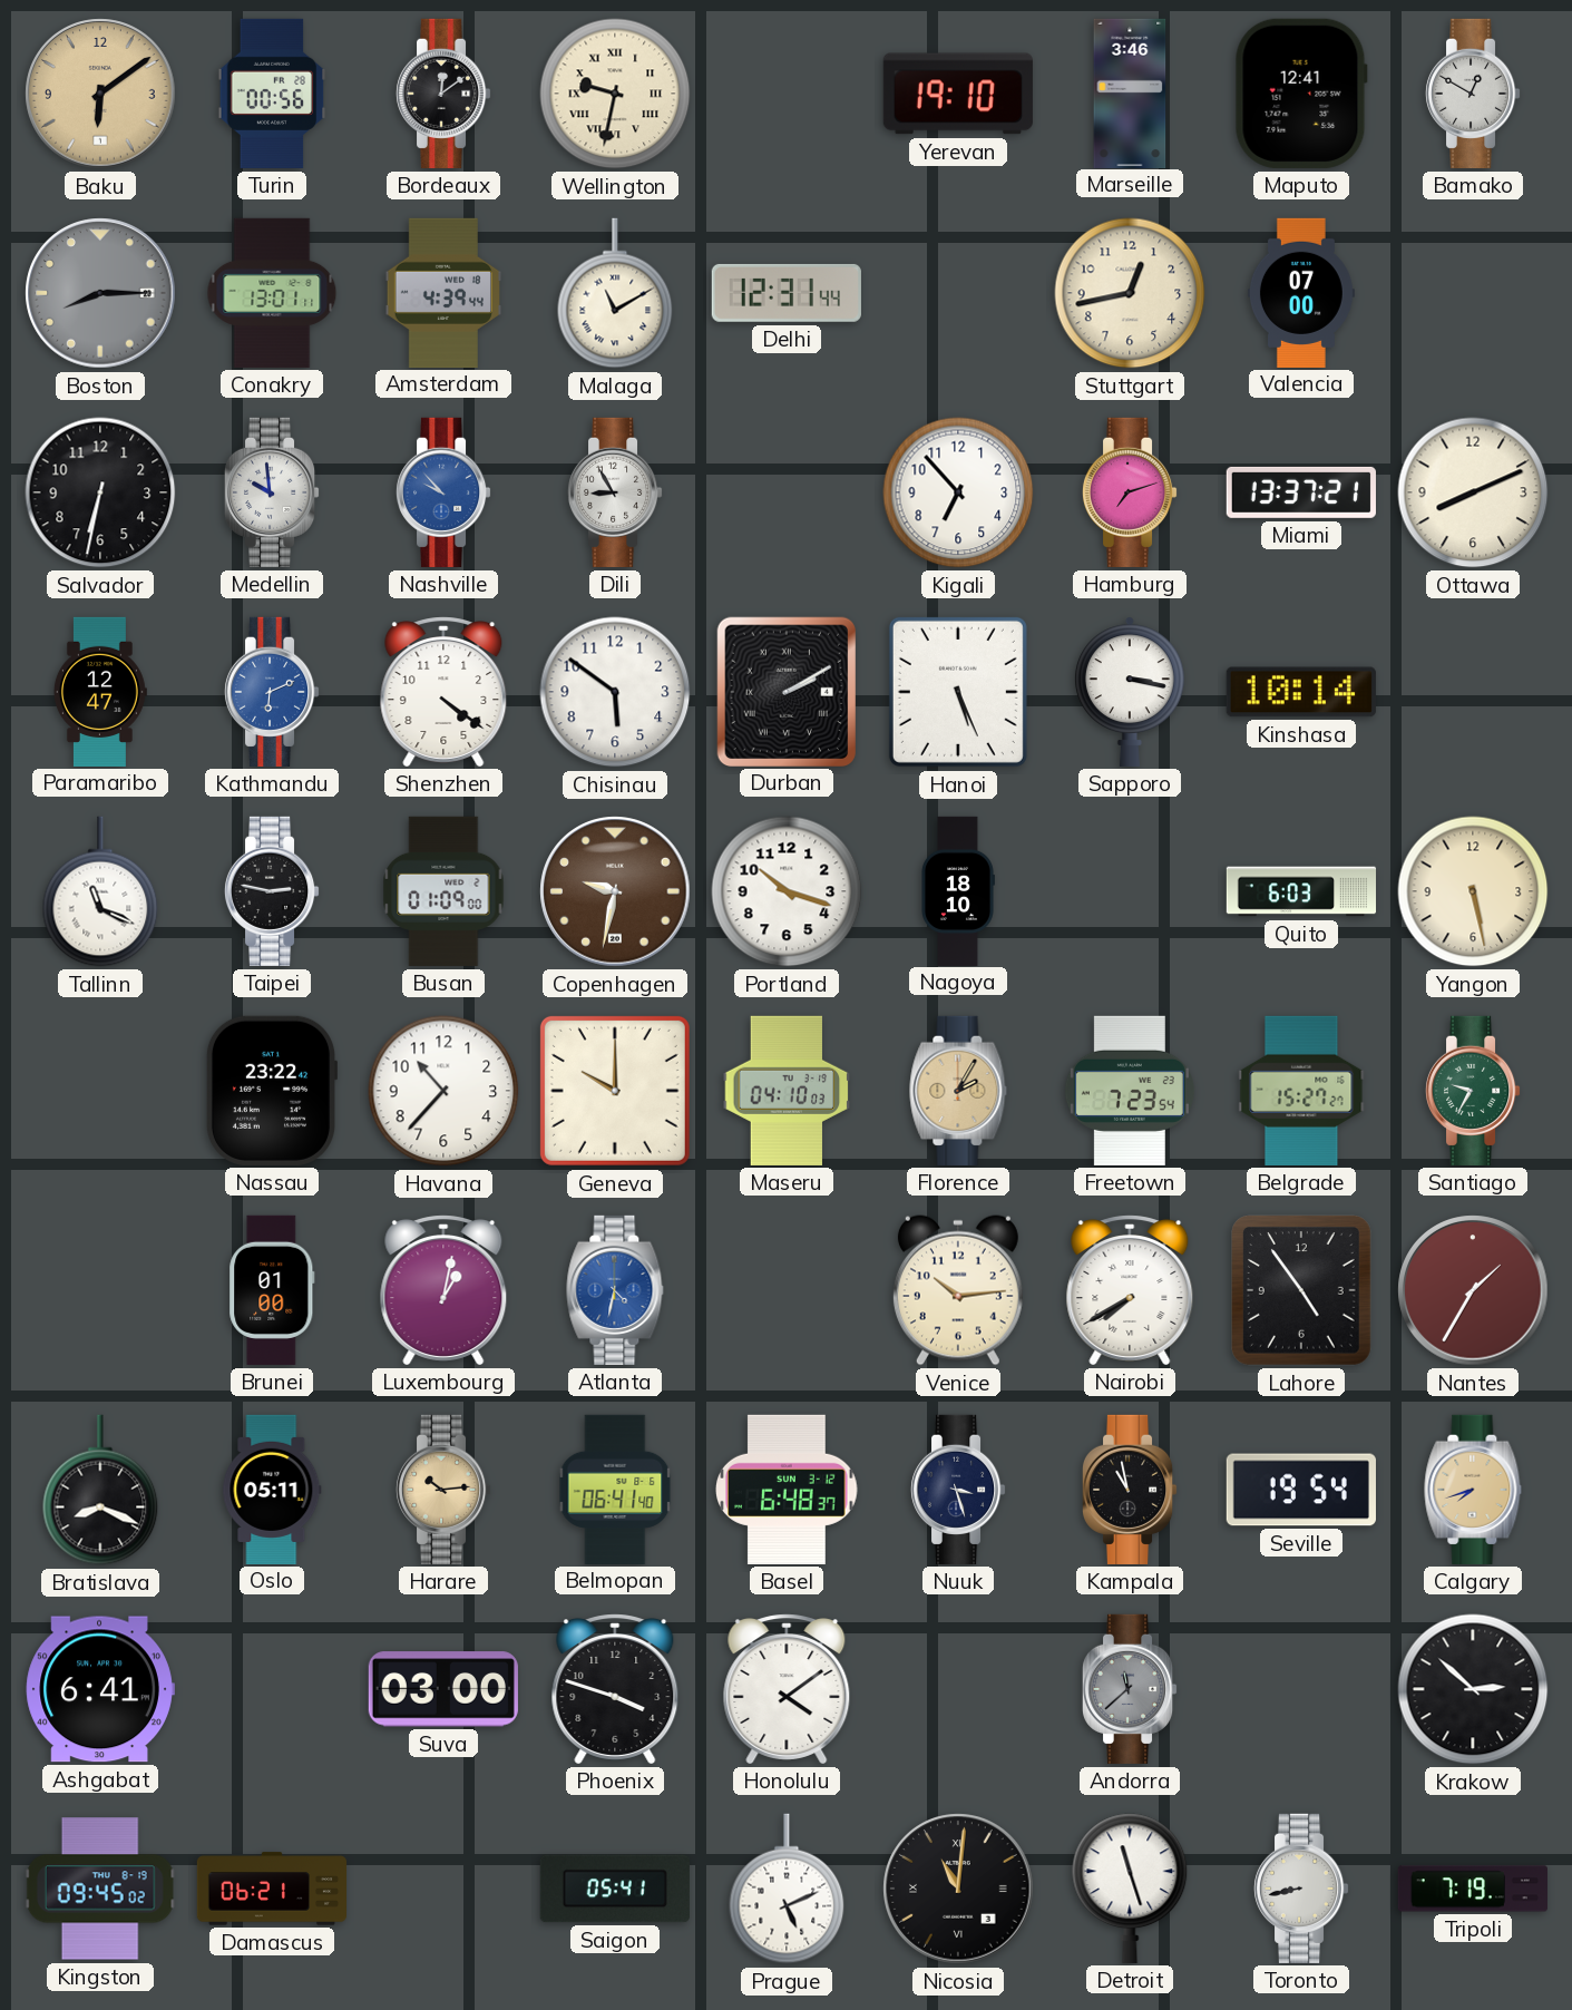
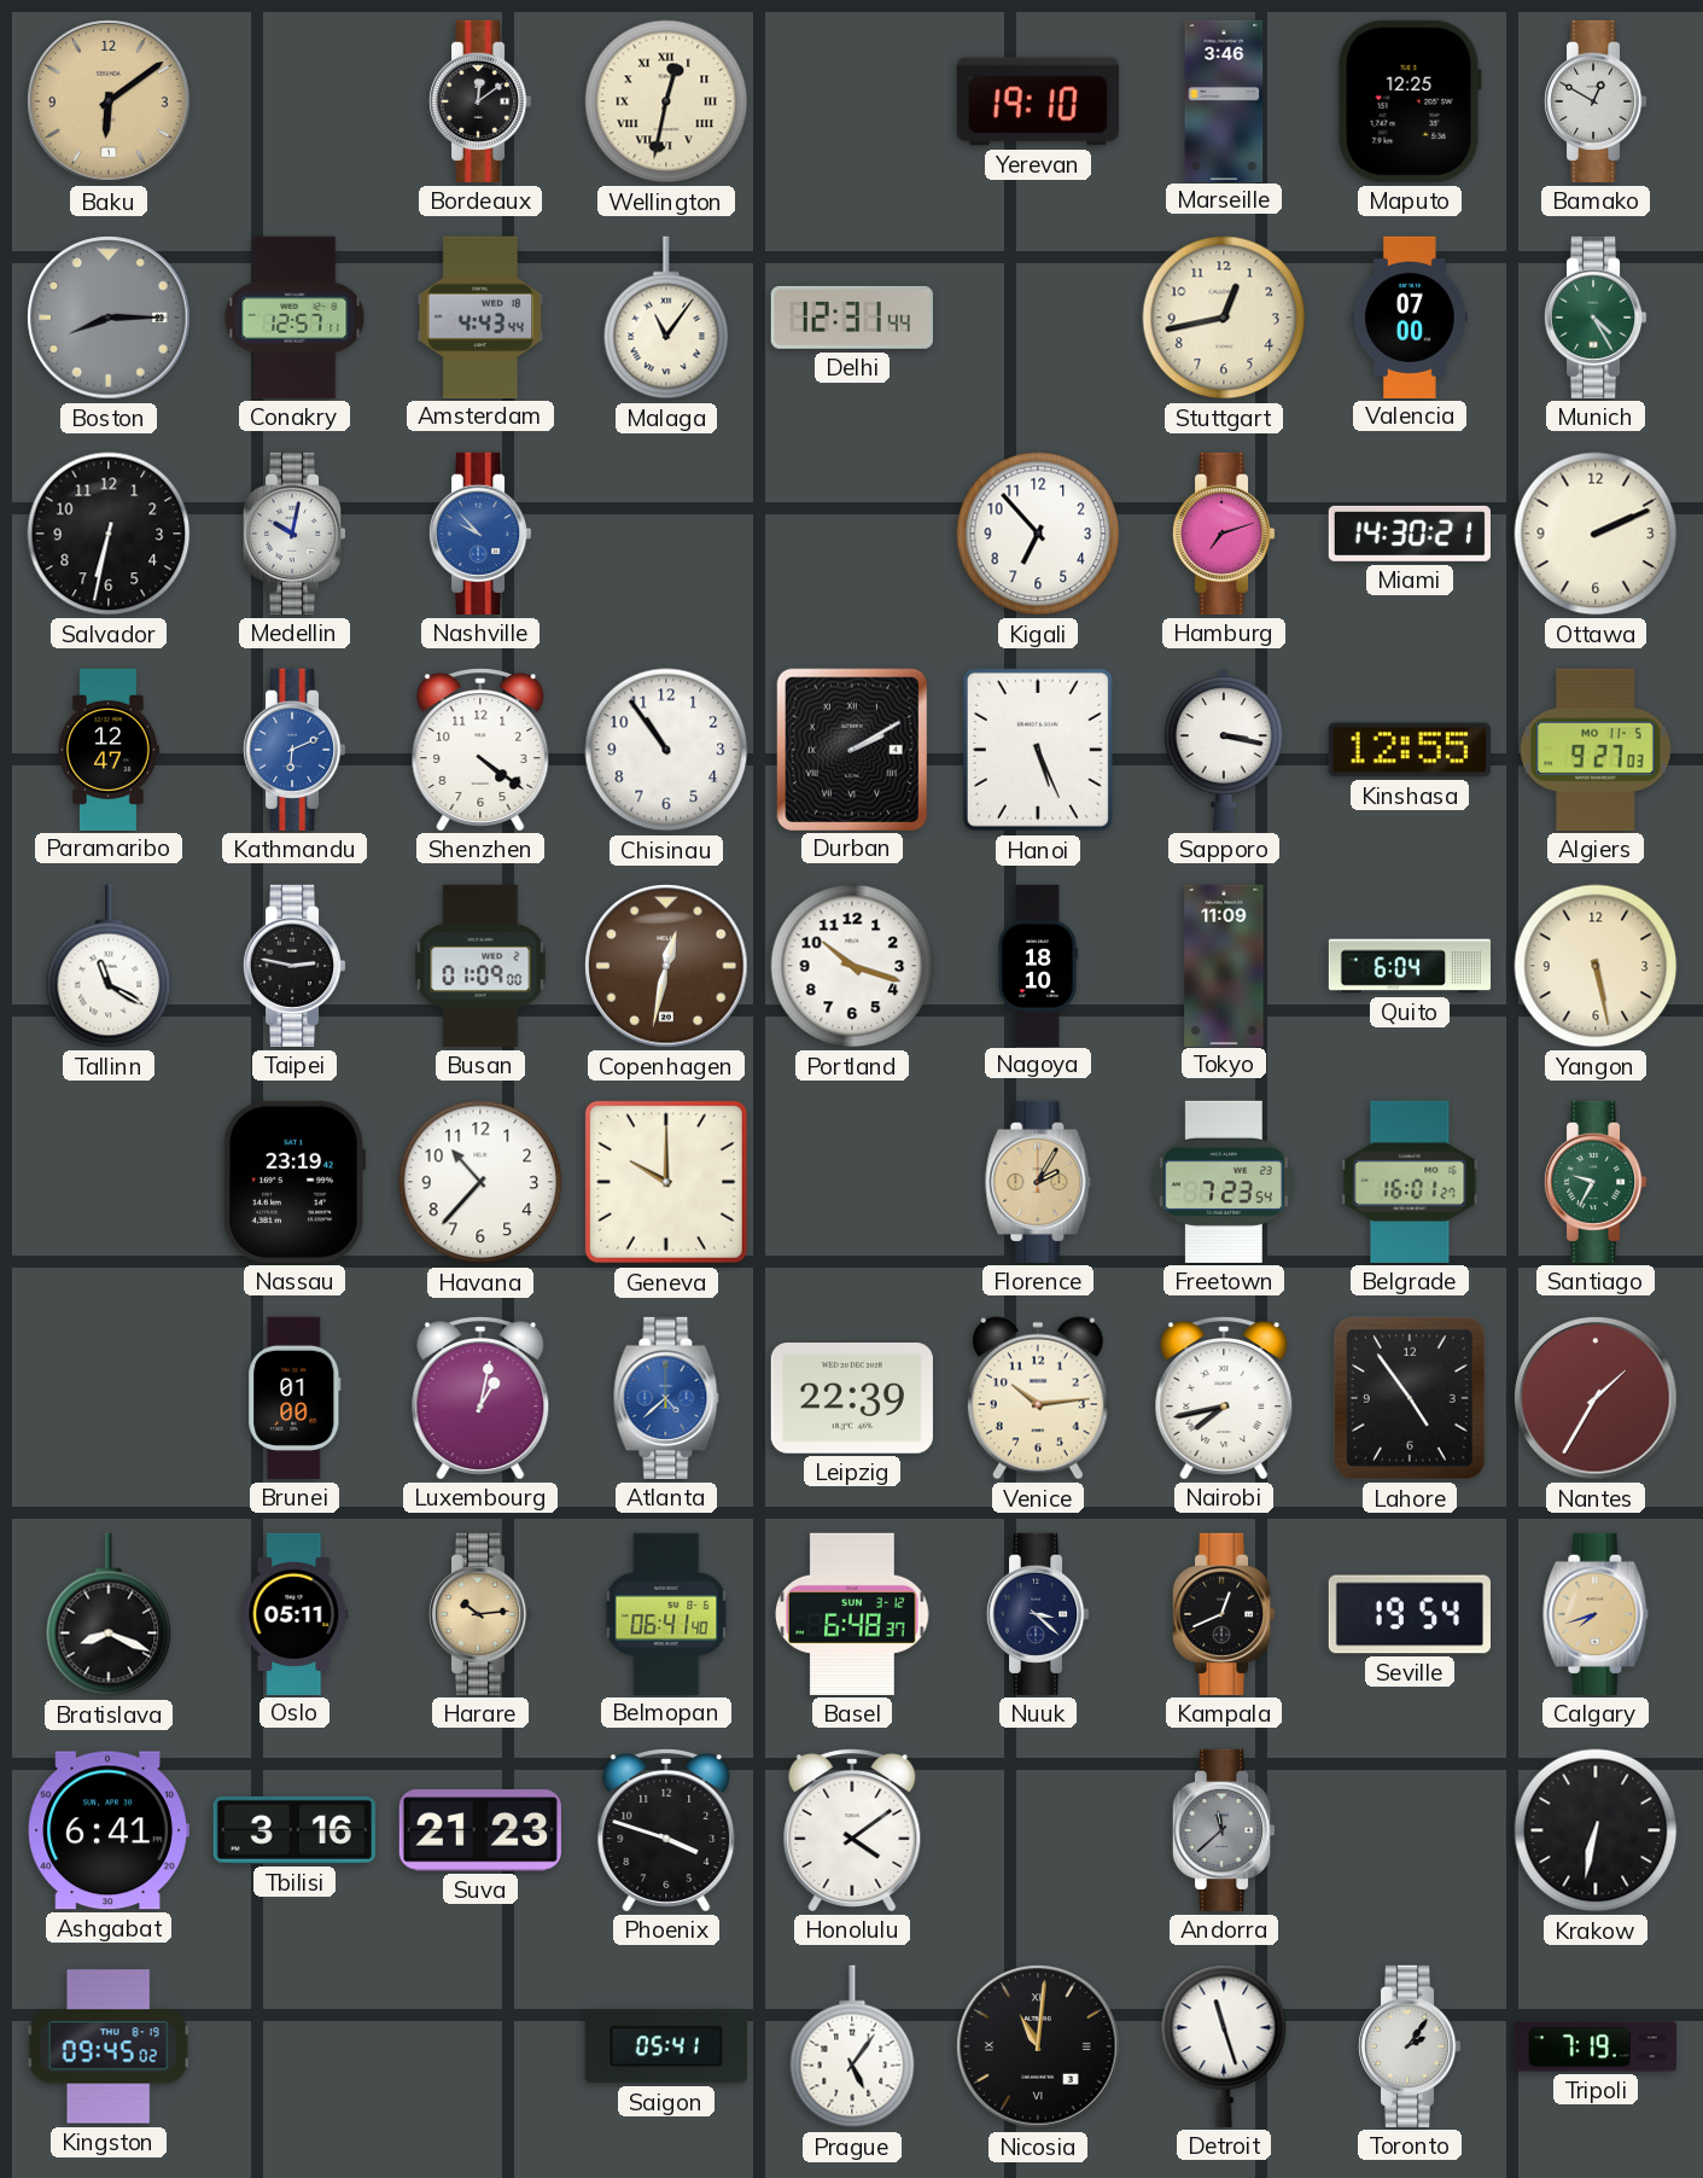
Turin: 00:56 -> none (272, 94)
Wellington: 9:32 -> 12:32 (666, 101)
Maputo: 12:41 -> 12:25 (1410, 101)
Conakry: 13:01 -> 12:57 (294, 318)
Amsterdam: 4:39 -> 4:43 (479, 316)
Malaga: 11:10 -> 11:06 (666, 318)
Munich: none -> 4:25 (1596, 318)
Medellin: 9:59 -> 10:02 (294, 534)
Dili: 8:55 -> none (615, 492)
Miami: 13:37 -> 14:30 (1410, 534)
Ottawa: 8:11 -> 2:11 (1596, 534)
Chisinau: 5:51 -> 10:54 (666, 750)
Kinshasa: 10:14 -> 12:55 (1410, 750)
Algiers: none -> 9:27 (1596, 750)
Tallinn: 11:19 -> 11:20 (109, 966)
Copenhagen: 9:32 -> 12:32 (666, 966)
Tokyo: none -> 11:09 (1224, 965)
Quito: 6:03 -> 6:04 (1410, 966)
Nassau: 23:22 -> 23:19 (293, 1182)
Maseru: 04:10 -> none (787, 1091)
Belgrade: 15:27 -> 16:01 (1410, 1182)
Atlanta: 4:32 -> 4:38 (666, 1398)
Leipzig: none -> 22:39 (852, 1399)
Nairobi: 7:40 -> 7:43 (1224, 1398)
Nuuk: 3:27 -> 3:22 (1038, 1614)
Kampala: 10:58 -> 12:41 (1224, 1614)
Tbilisi: none -> 3:16 (294, 1830)
Suva: 03:00 -> 21:23 (480, 1830)
Krakow: 2:52 -> 6:32 (1596, 1830)
Damascus: 06:21 -> none (272, 1889)
Prague: 5:11 -> 5:06 (852, 2046)
Toronto: 8:43 -> 2:06 (1410, 2046)
